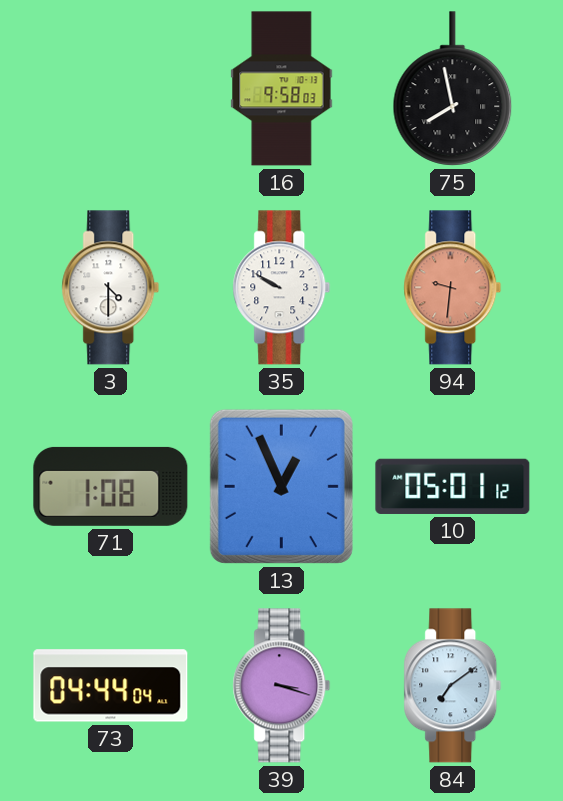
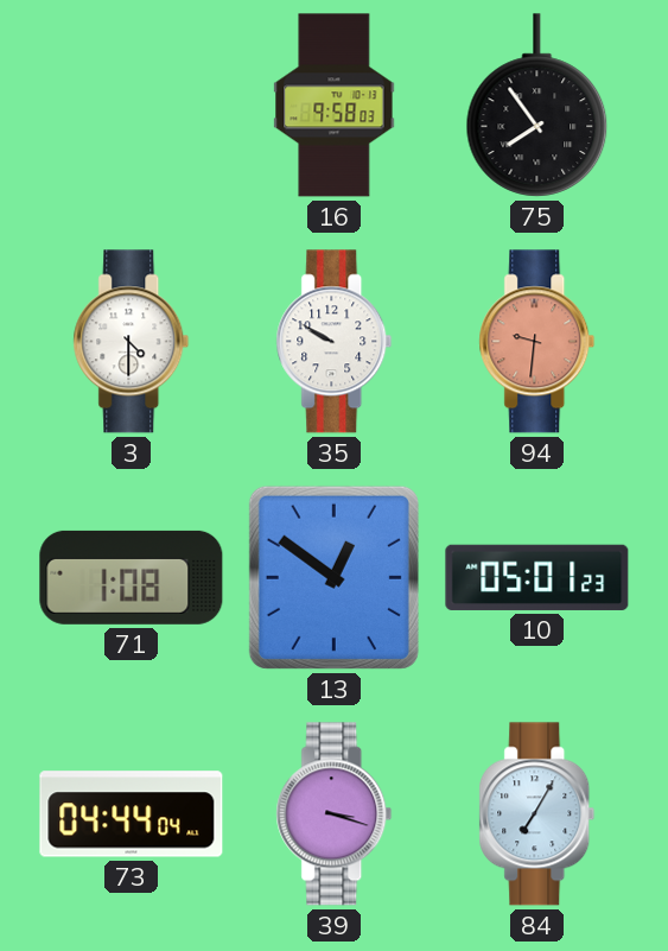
75: 7:58 -> 7:54 (537, 106)
13: 12:56 -> 12:51 (333, 577)
10: 05:01:12 -> 05:01:23 (537, 577)
84: 7:09 -> 7:05 (537, 814)
